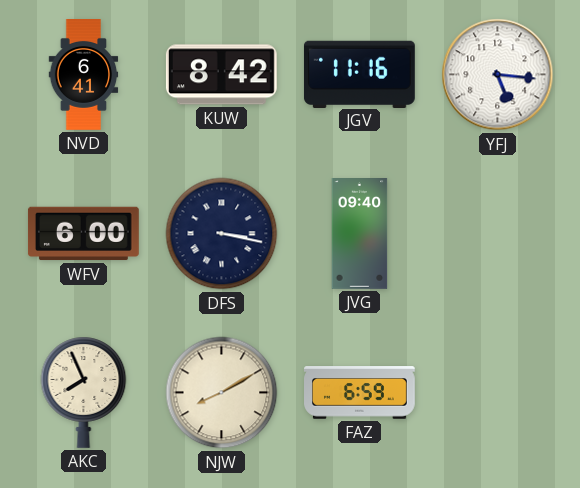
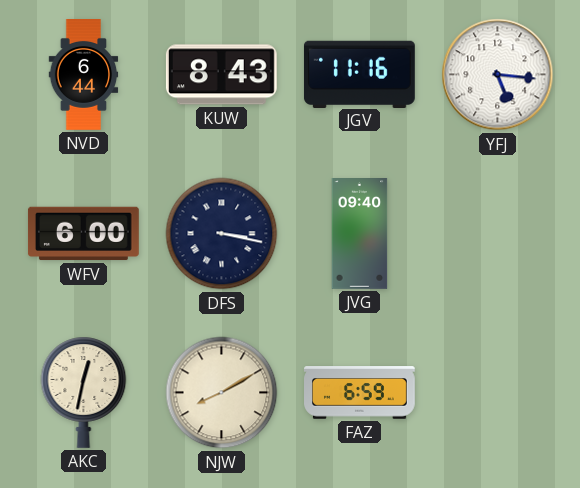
NVD: 6:41 -> 6:44 (84, 75)
KUW: 8:42 -> 8:43 (221, 75)
AKC: 7:56 -> 12:32 (84, 392)
